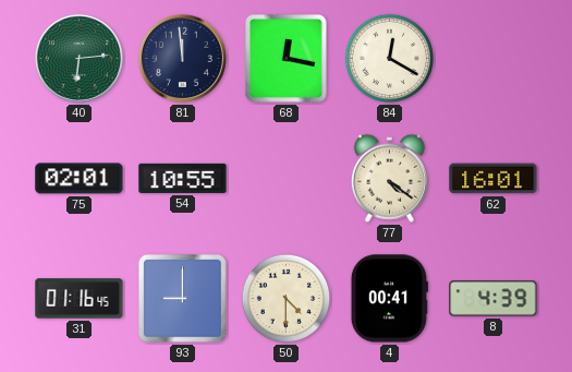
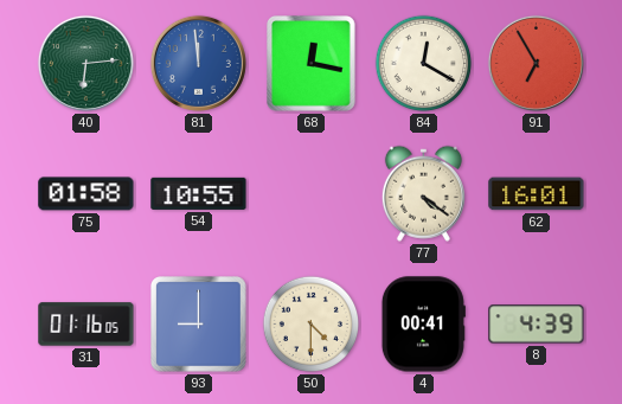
81 dial: navy -> blue (198, 63)
91: none -> 6:55 (536, 63)
75: 02:01 -> 01:58 (86, 194)
31: 01:16:45 -> 01:16:05 (86, 325)
